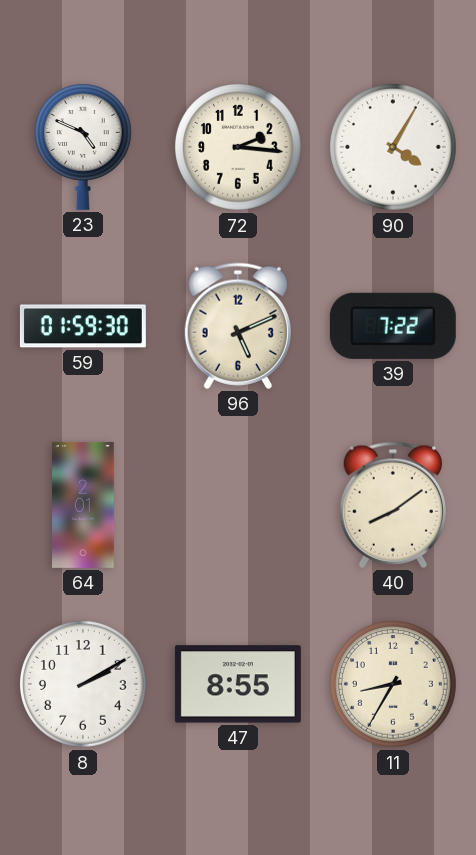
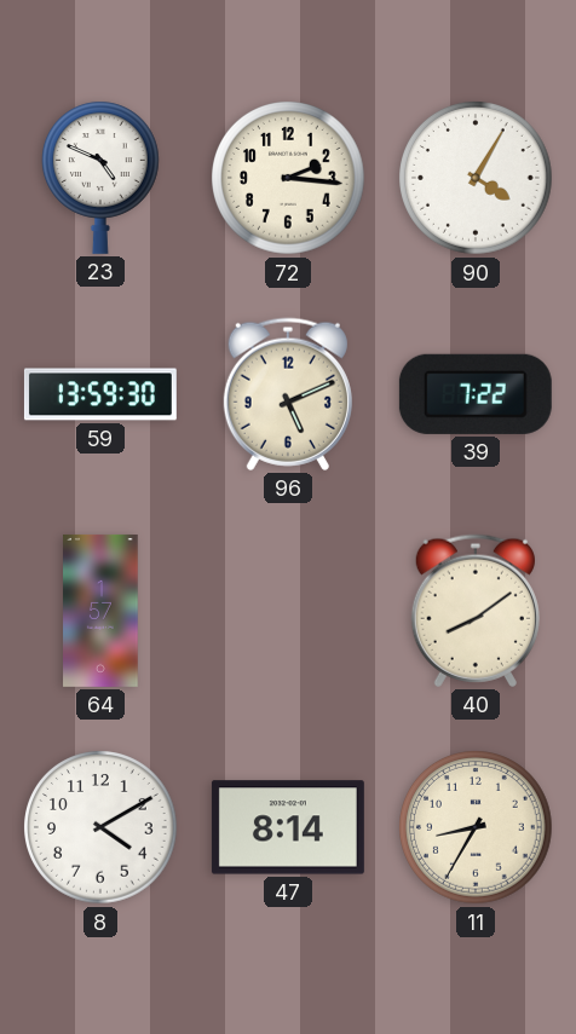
59: 01:59 -> 13:59 (100, 394)
64: 2:01 -> 1:57 (100, 611)
8: 2:10 -> 4:10 (102, 828)
47: 8:55 -> 8:14 (288, 827)
